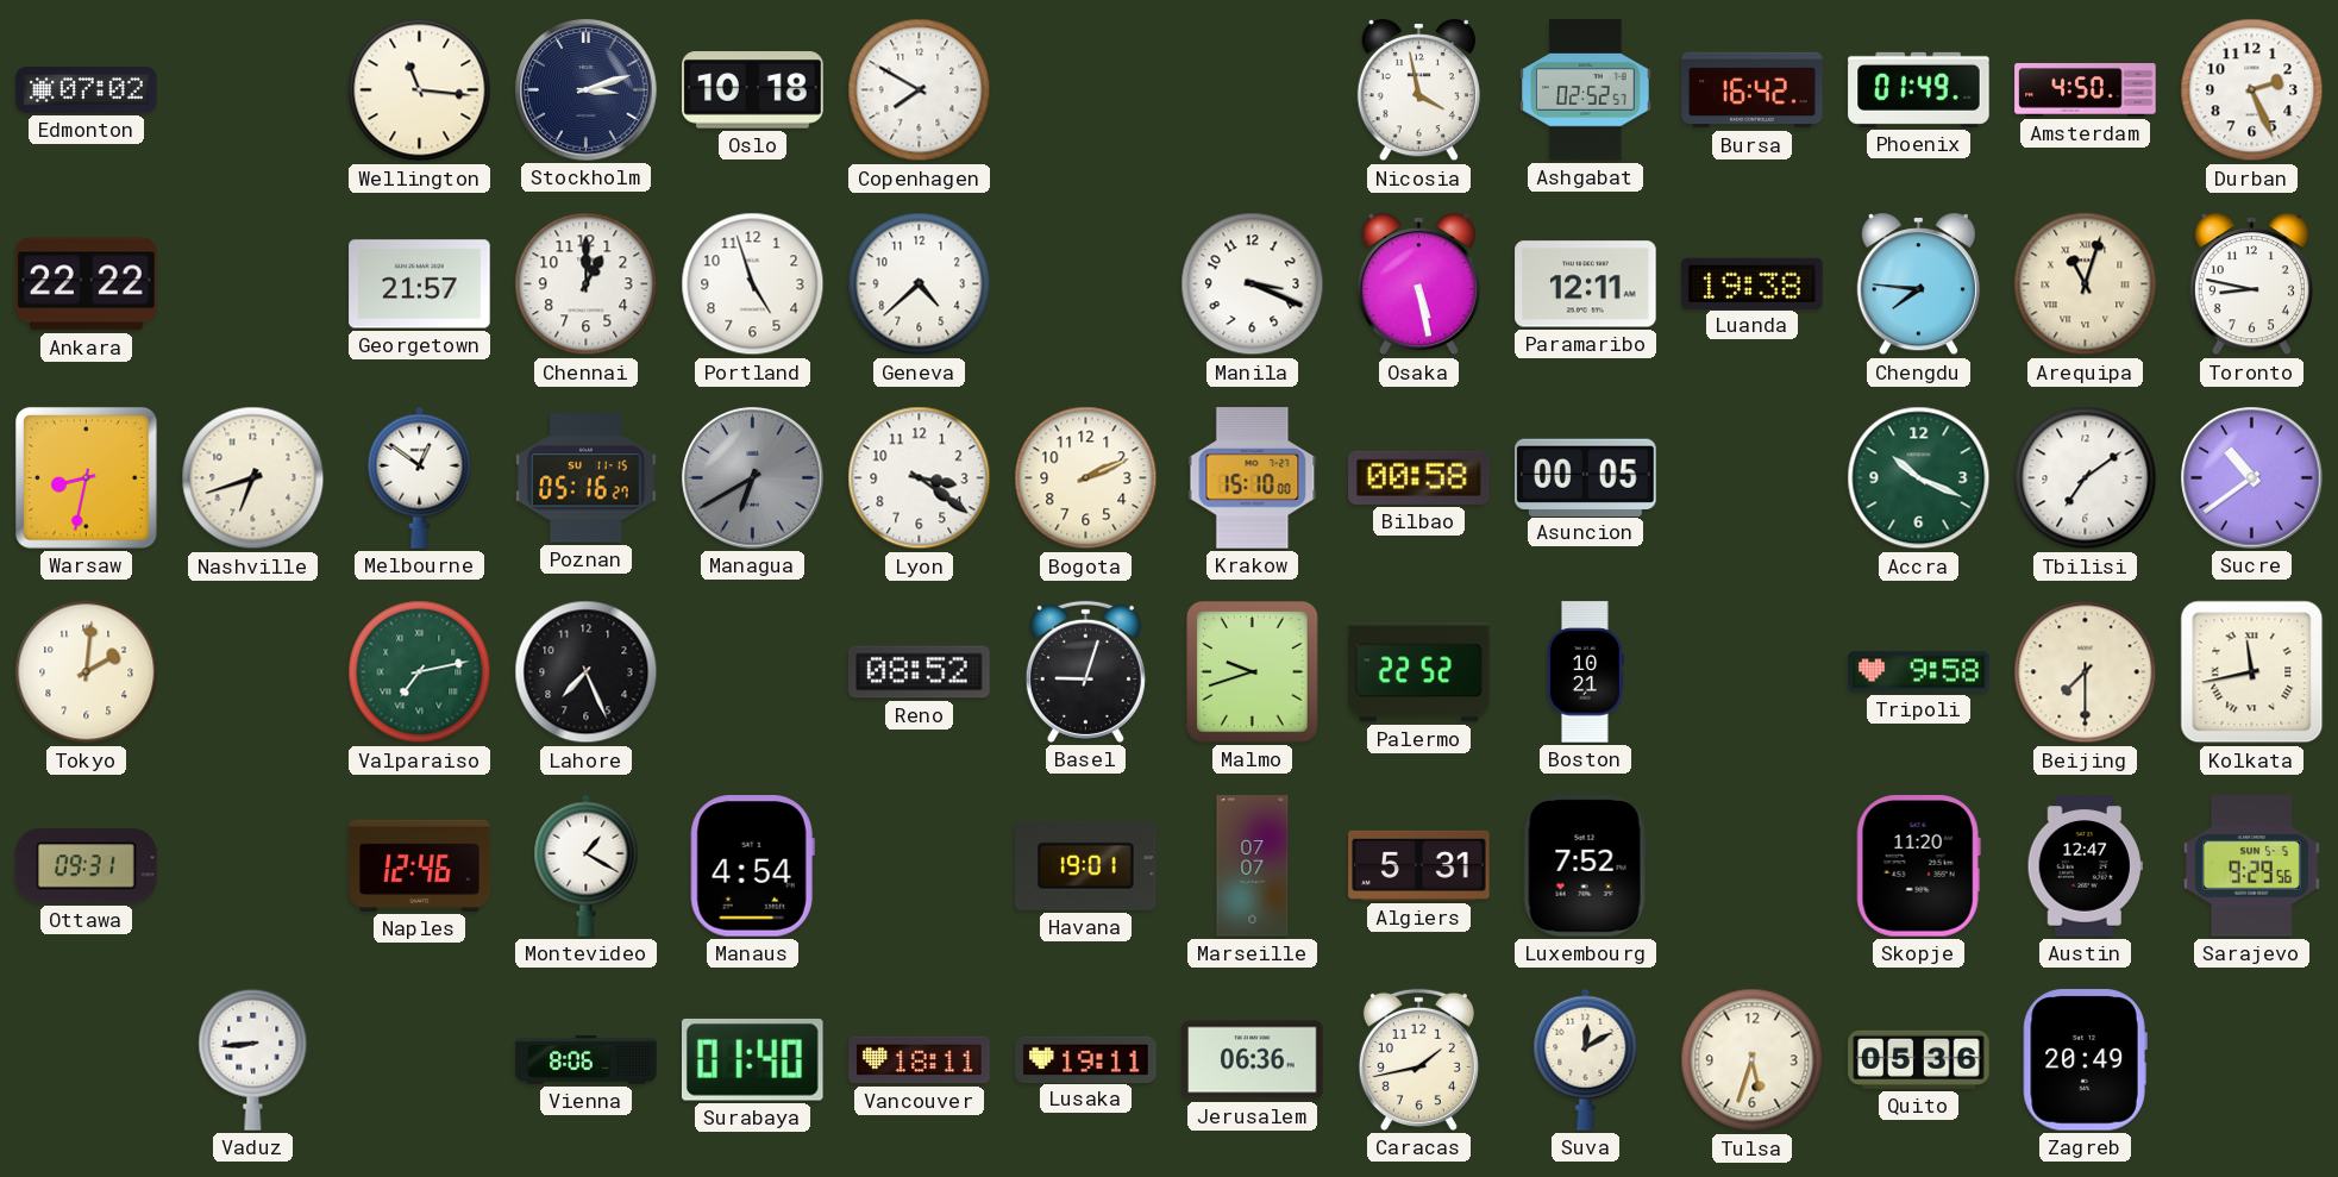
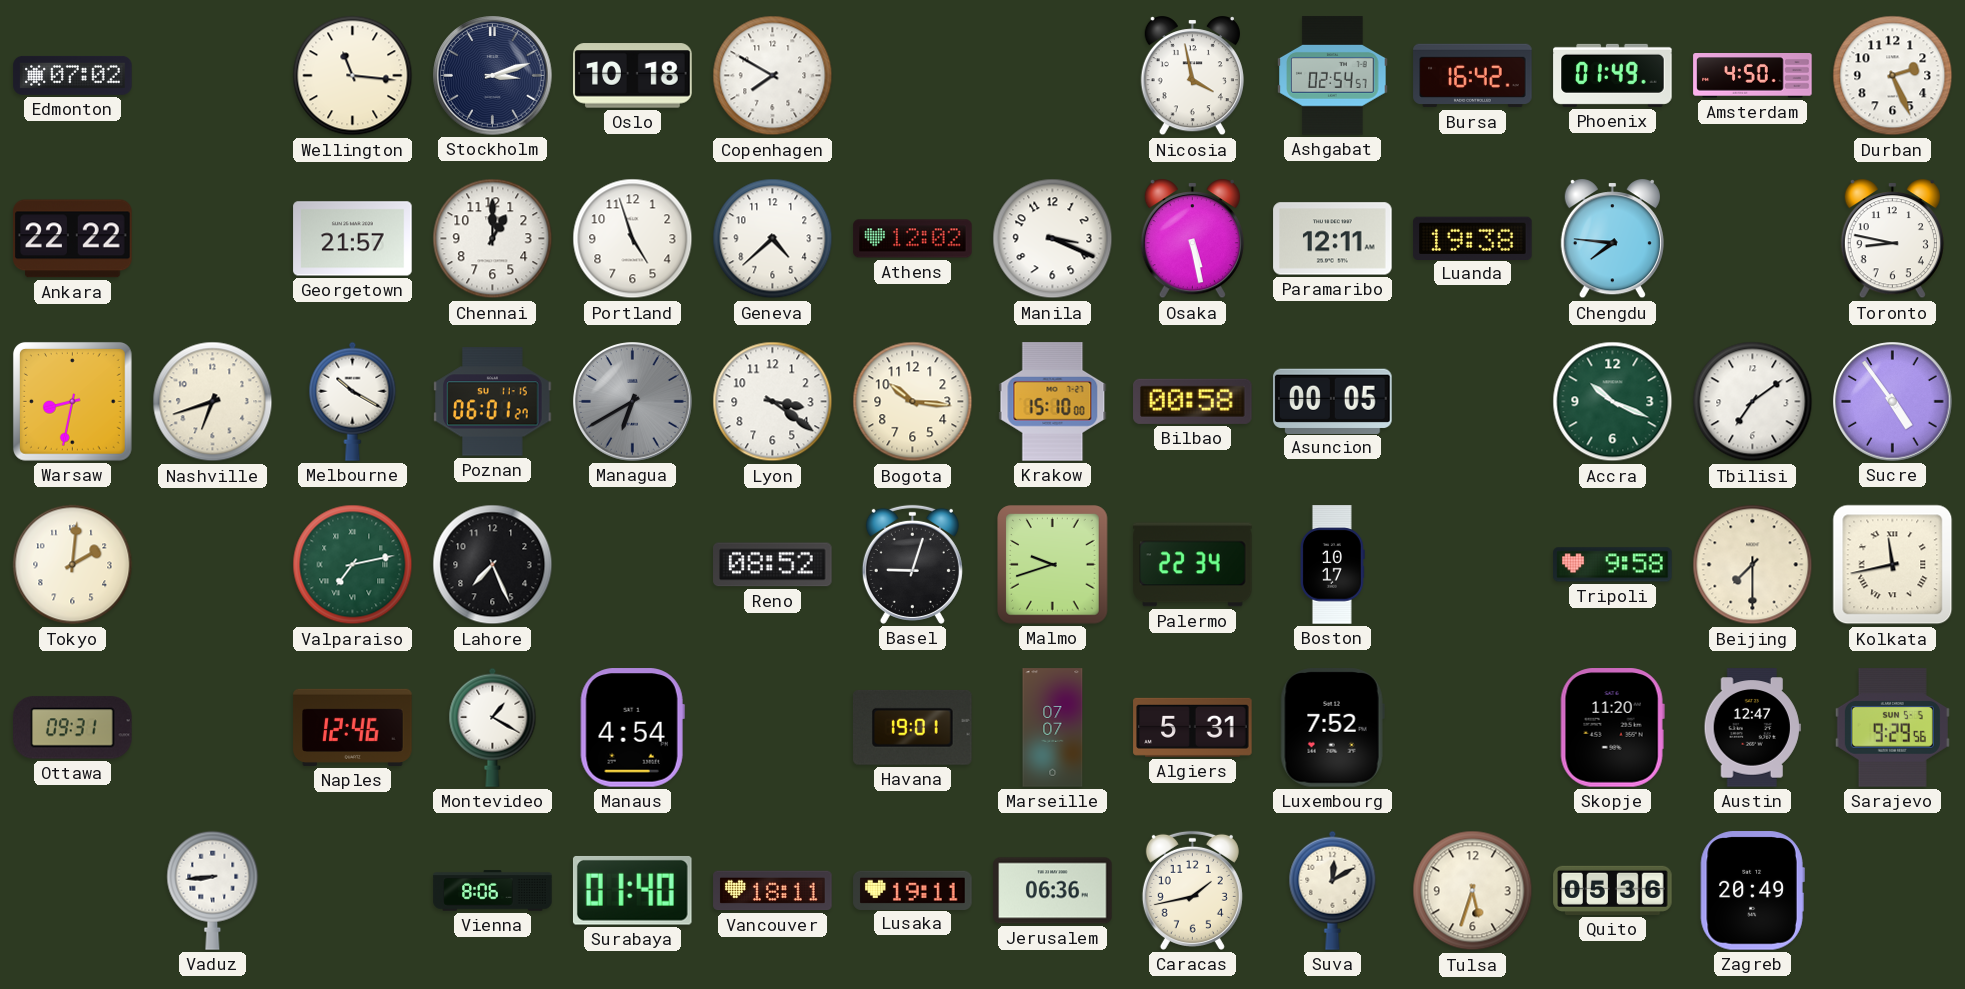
Ashgabat: 02:52 -> 02:54 (1333, 76)
Athens: none -> 12:02 (913, 239)
Arequipa: 11:03 -> none (2086, 284)
Melbourne: 12:51 -> 10:20 (353, 401)
Poznan: 05:16 -> 06:01 (493, 402)
Bogota: 2:11 -> 10:16 (913, 402)
Sucre: 10:39 -> 4:54 (1893, 402)
Palermo: 22:52 -> 22:34 (1193, 565)
Boston: 10:21 -> 10:17 (1332, 565)
